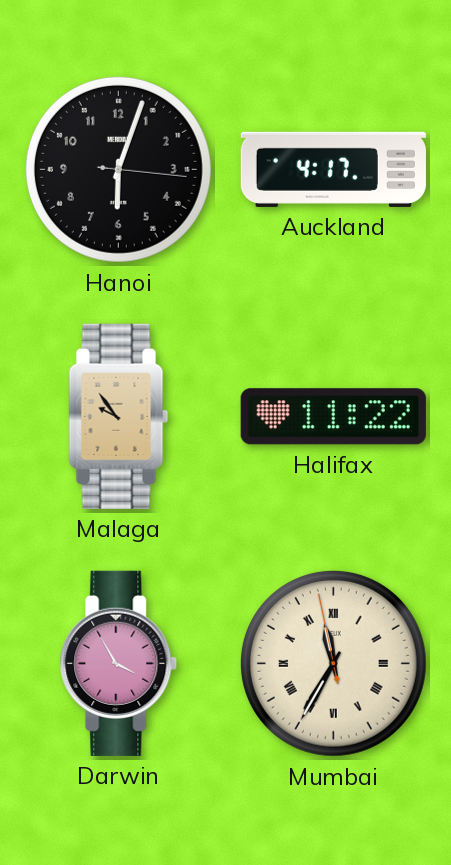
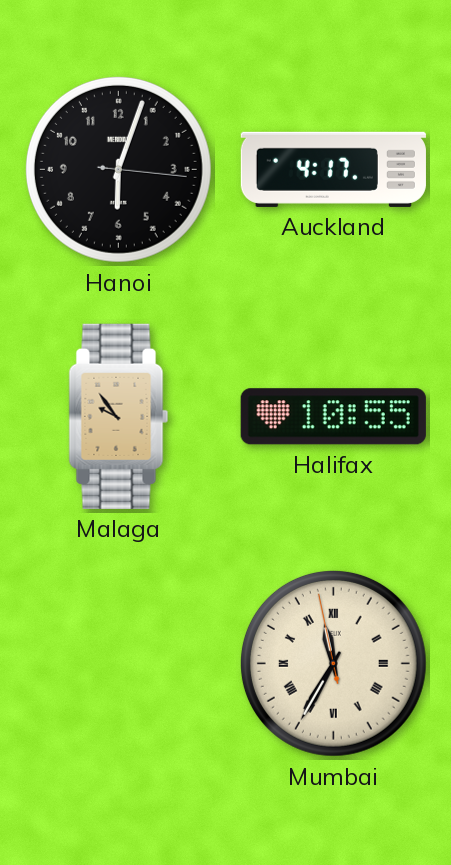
Halifax: 11:22 -> 10:55 (333, 417)
Darwin: 3:55 -> none (119, 663)
